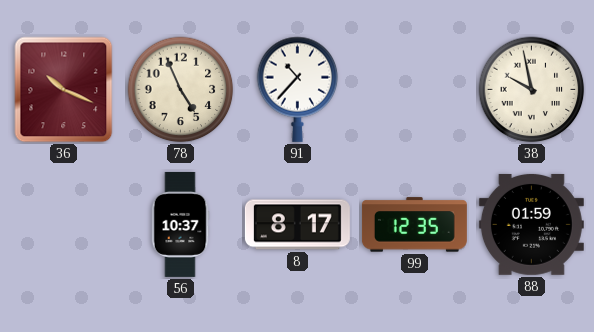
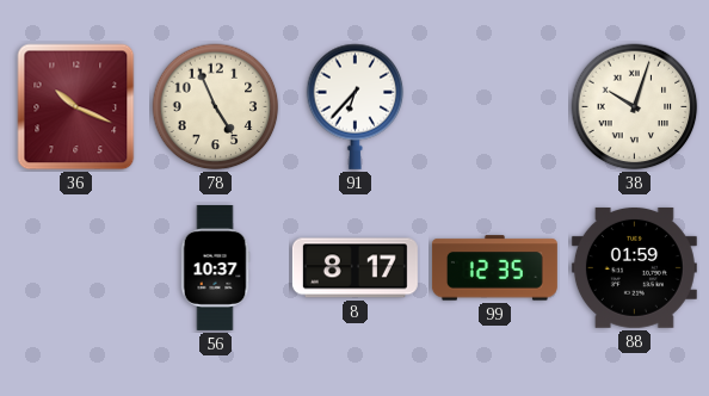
91: 10:37 -> 6:37 (356, 106)
38: 9:58 -> 10:03 (635, 107)
